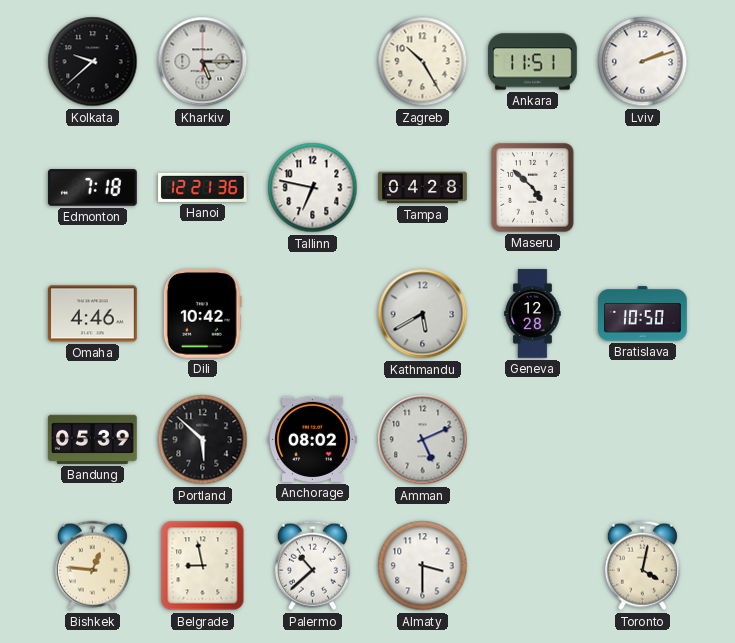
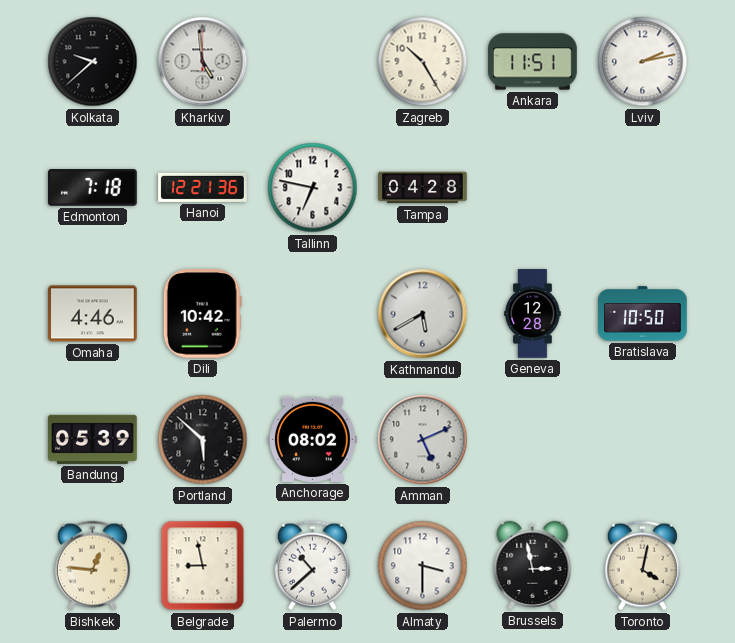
Kharkiv: 5:15 -> 4:59 (203, 62)
Lviv: 2:12 -> 2:13 (643, 62)
Maseru: 4:52 -> none (533, 188)
Brussels: none -> 2:58 (533, 565)
